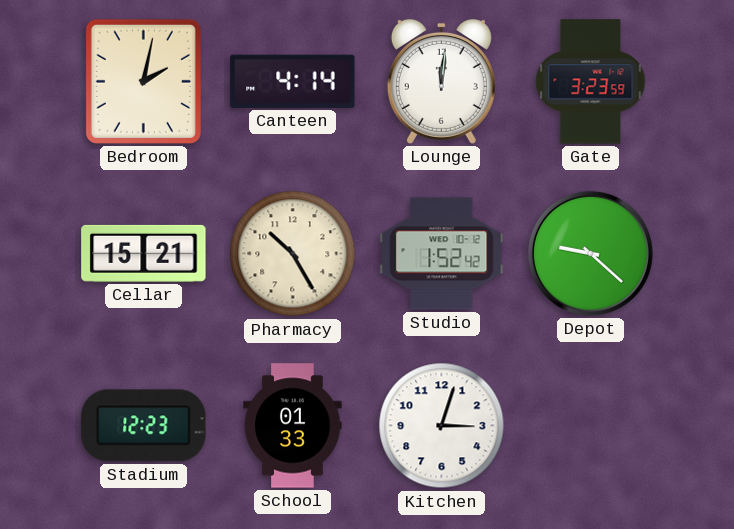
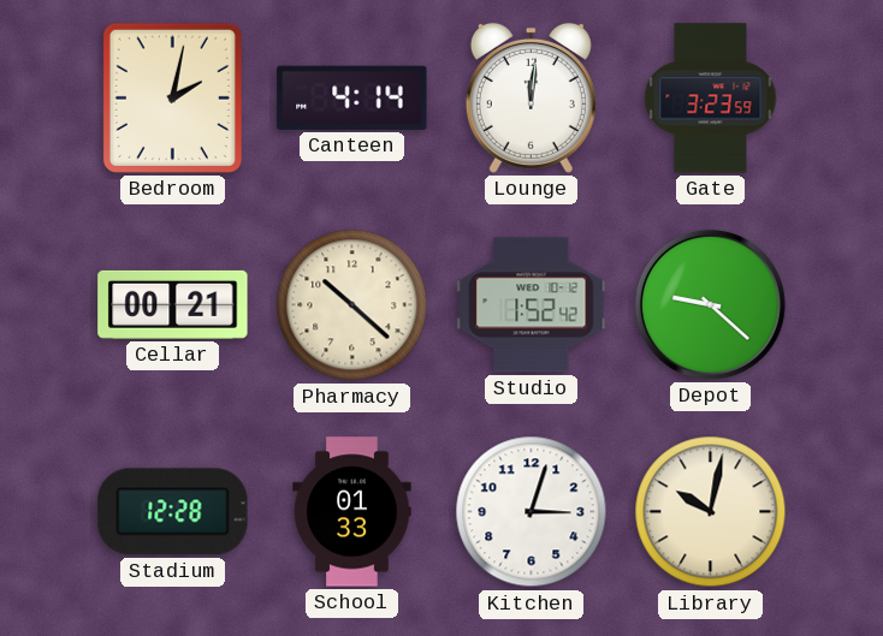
Cellar: 15:21 -> 00:21 (173, 304)
Pharmacy: 10:25 -> 10:22 (352, 305)
Stadium: 12:23 -> 12:28 (173, 512)
Library: none -> 10:02 (711, 512)
